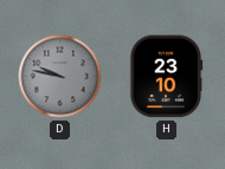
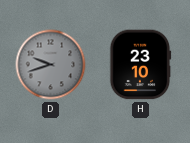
D: 9:47 -> 9:42 (51, 65)
